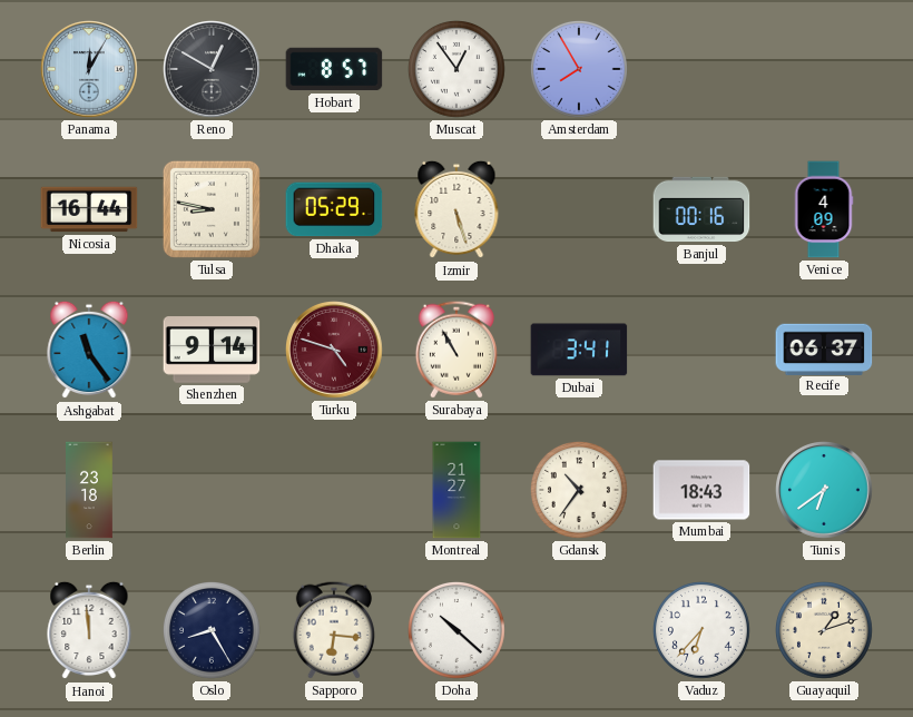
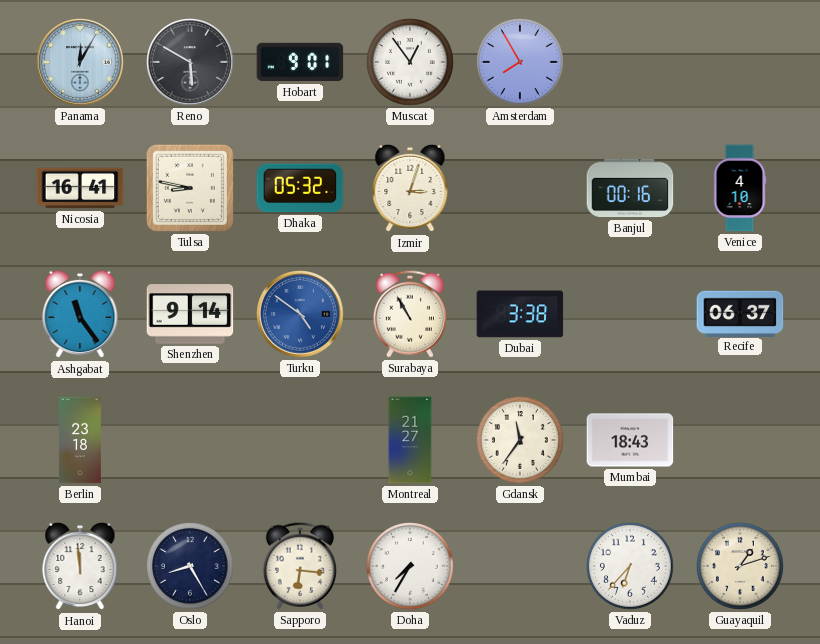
Reno: 12:50 -> 5:50 (191, 63)
Hobart: 8:57 -> 9:01 (300, 62)
Nicosia: 16:44 -> 16:41 (80, 188)
Dhaka: 05:29 -> 05:32 (300, 188)
Izmir: 5:27 -> 3:03 (410, 188)
Venice: 4:09 -> 4:10 (740, 188)
Turku: 4:48 -> 4:51 (301, 315)
Turku dial: burgundy -> blue (301, 315)
Dubai: 3:41 -> 3:38 (520, 314)
Gdansk: 10:36 -> 11:36 (521, 441)
Tunis: 6:39 -> none (825, 491)
Doha: 10:22 -> 7:35 (411, 567)
